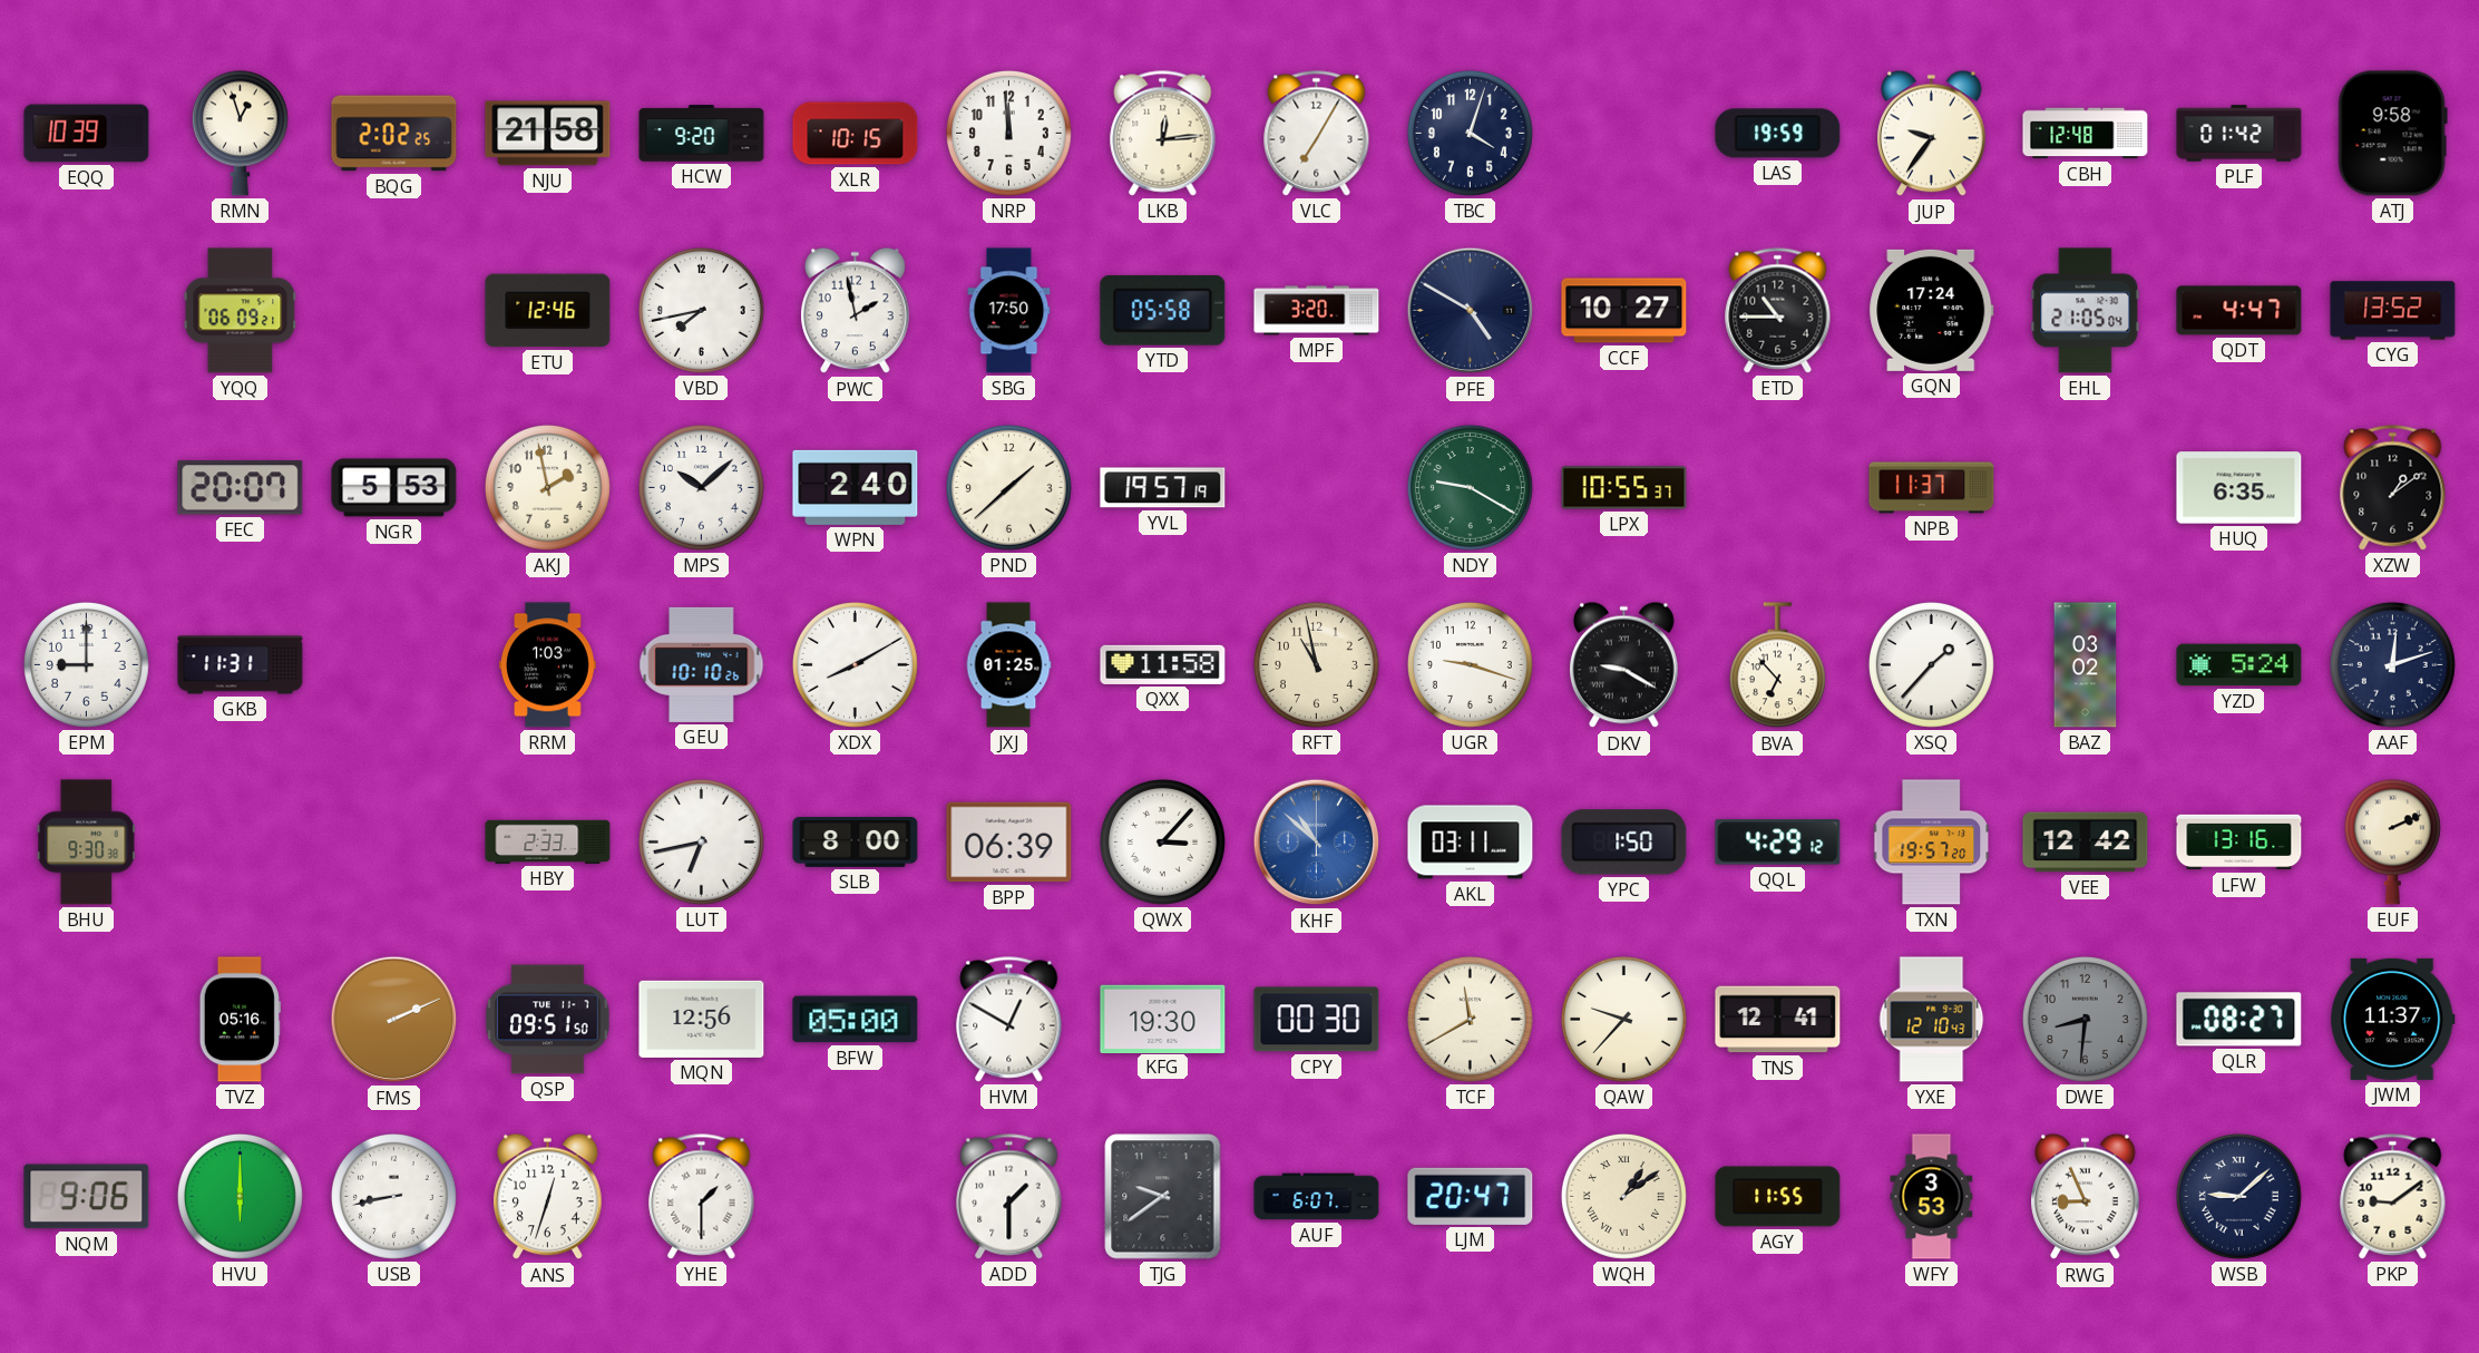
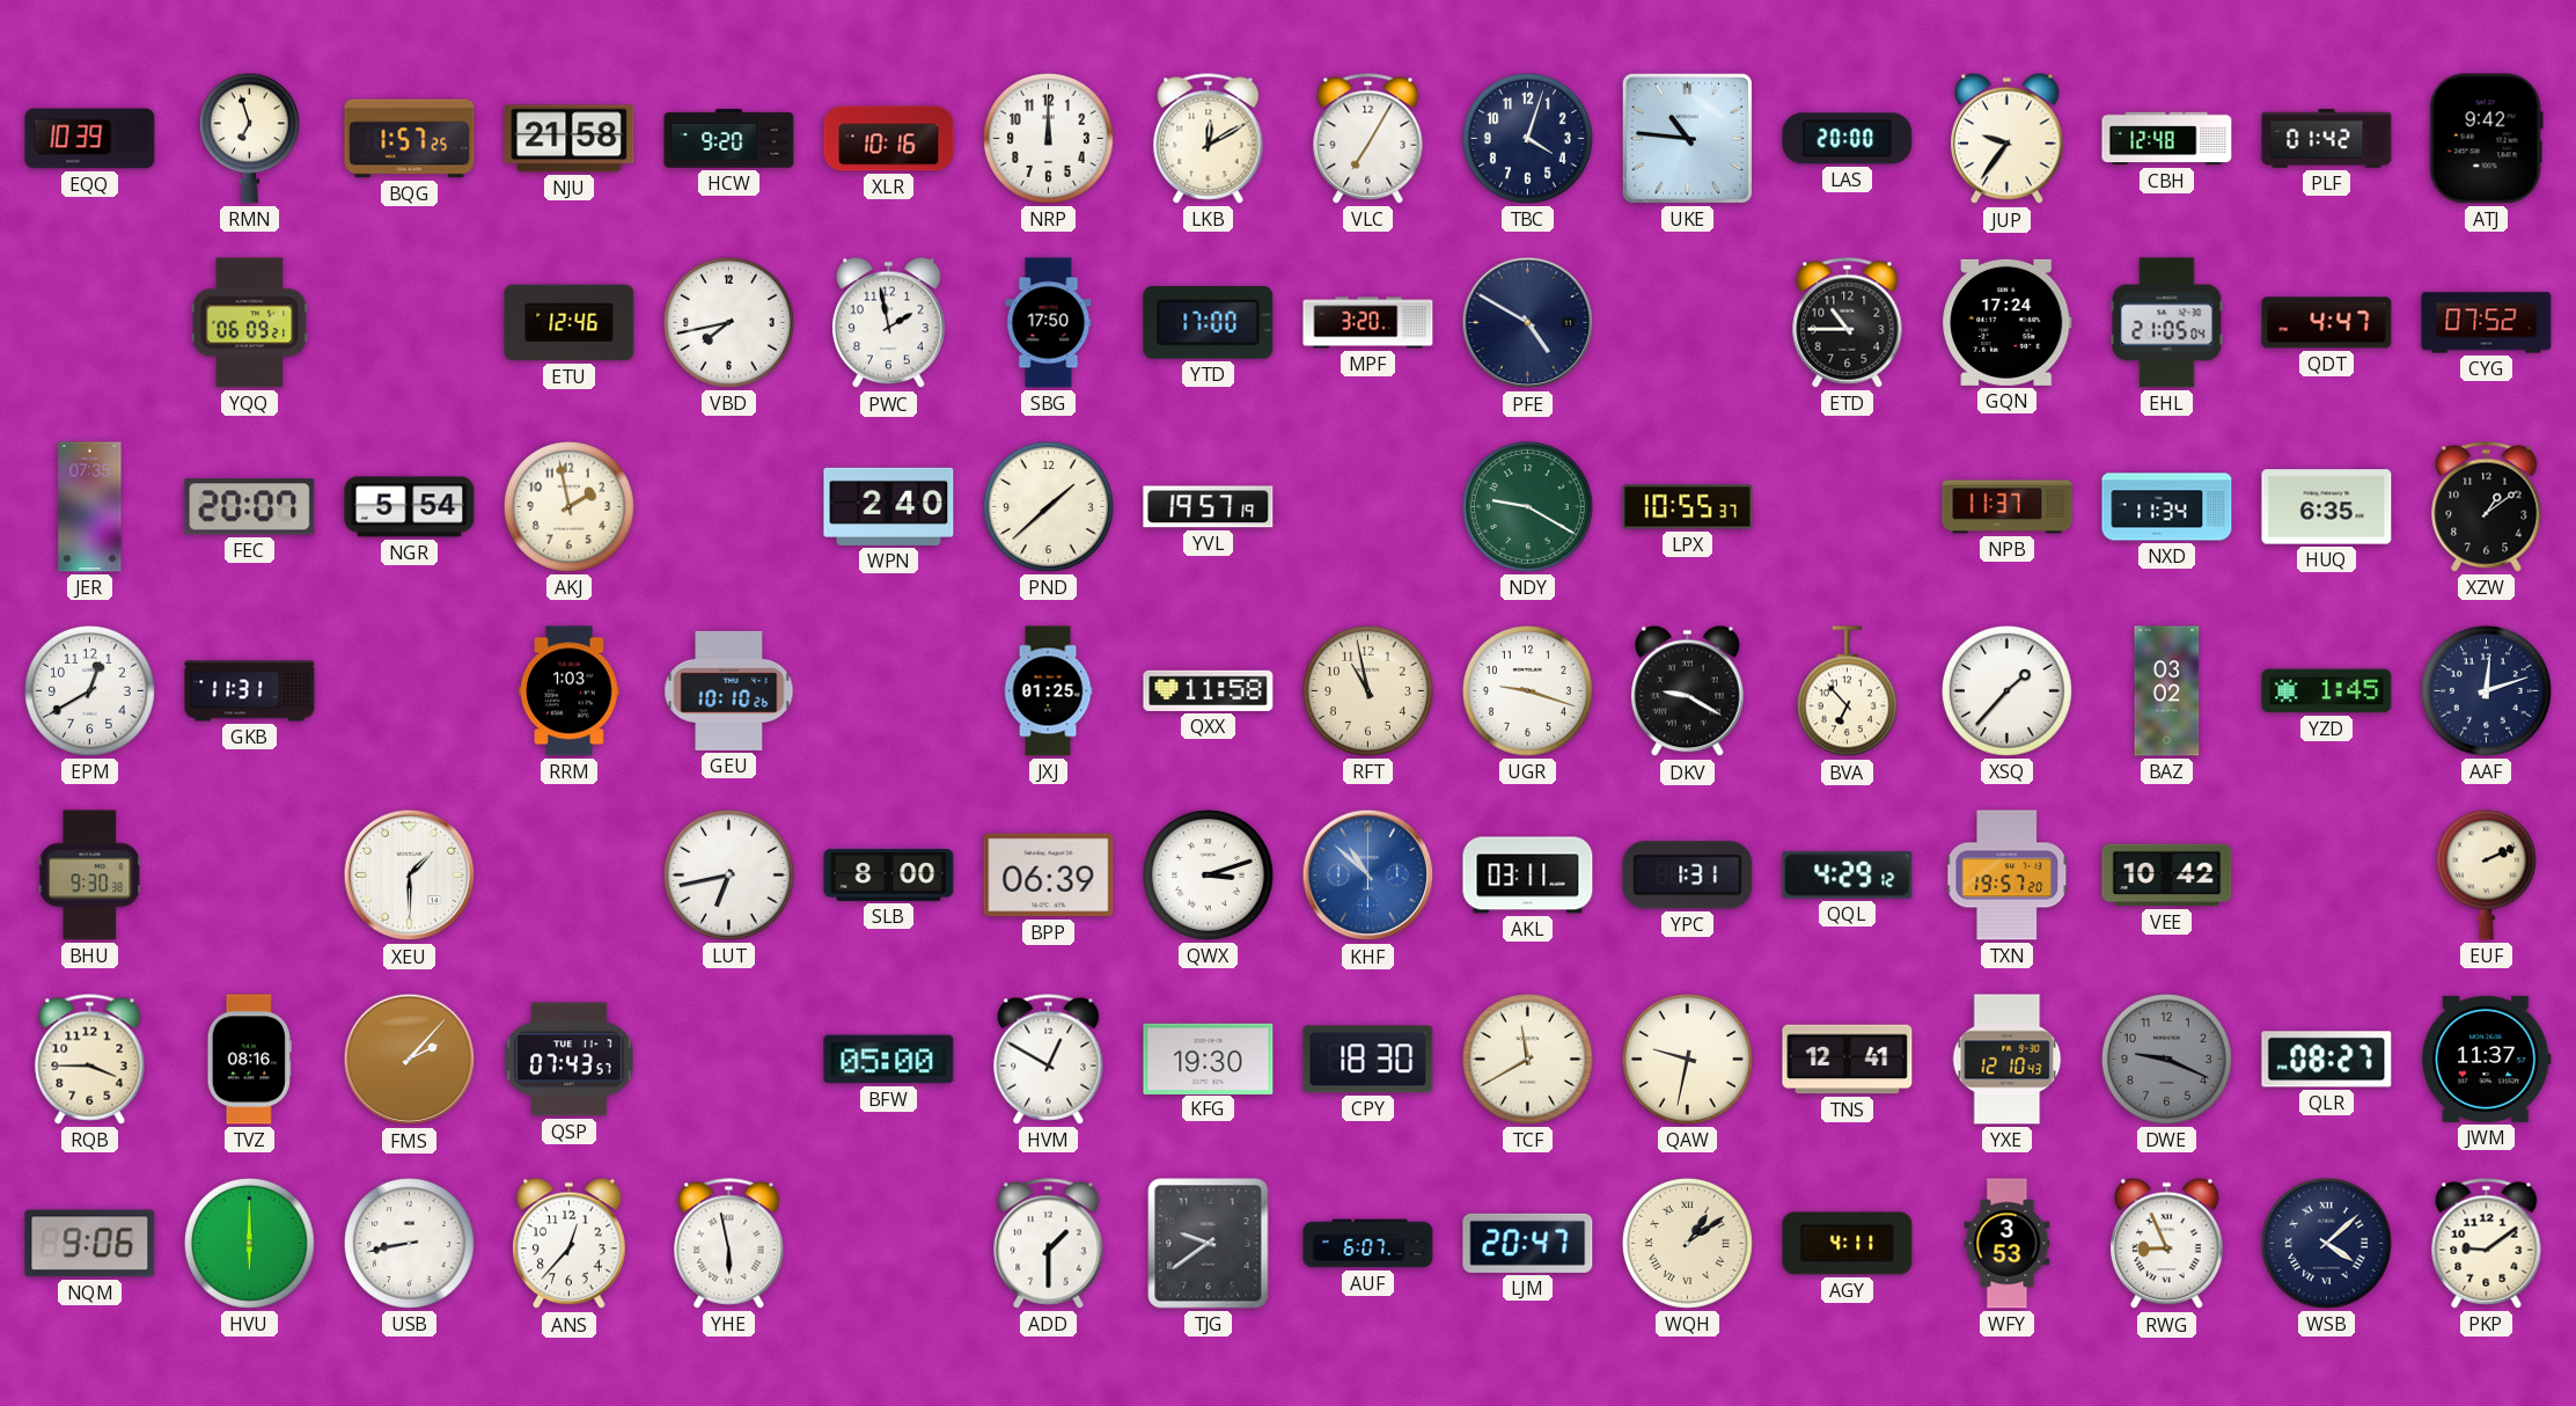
RMN: 12:57 -> 6:57 (249, 138)
BQG: 2:02 -> 1:57 (410, 139)
XLR: 10:15 -> 10:16 (889, 139)
NRP: 11:59 -> 12:00 (1048, 138)
LKB: 12:14 -> 12:10 (1209, 139)
UKE: none -> 10:46 (1687, 138)
LAS: 19:59 -> 20:00 (1848, 139)
ATJ: 9:58 -> 9:42 (2486, 139)
YTD: 05:58 -> 17:00 (1209, 322)
CCF: 10:27 -> none (1624, 311)
CYG: 13:52 -> 07:52 (2487, 323)
JER: none -> 07:35 (90, 507)
NGR: 5:53 -> 5:54 (410, 507)
MPS: 10:08 -> none (701, 487)
NXD: none -> 11:34 (2167, 507)
EPM: 9:00 -> 12:40 (89, 690)
XDX: 8:10 -> none (855, 664)
YZD: 5:24 -> 1:45 (2327, 691)
XEU: none -> 1:30 (410, 876)
HBY: 2:33 -> none (548, 841)
QWX: 3:07 -> 3:12 (1208, 874)
YPC: 1:50 -> 1:31 (1688, 876)
VEE: 12:42 -> 10:42 (2167, 876)
LFW: 13:16 -> none (2239, 843)
RQB: none -> 3:45 (90, 1060)
TVZ: 05:16 -> 08:16 (249, 1060)
FMS: 2:11 -> 2:07 (410, 1060)
QSP: 09:51 -> 07:43 (570, 1060)
MQN: 12:56 -> none (702, 1019)
CPY: 00:30 -> 18:30 (1368, 1060)
QAW: 9:37 -> 9:32 (1687, 1059)
DWE: 8:31 -> 9:19 (2166, 1059)
ANS: 12:33 -> 12:37 (570, 1244)
YHE: 1:30 -> 5:58 (729, 1244)
AGY: 11:55 -> 4:11 (1848, 1244)
WSB: 9:08 -> 4:08 (2326, 1243)
